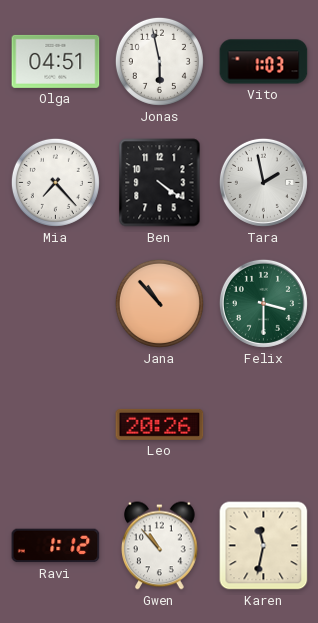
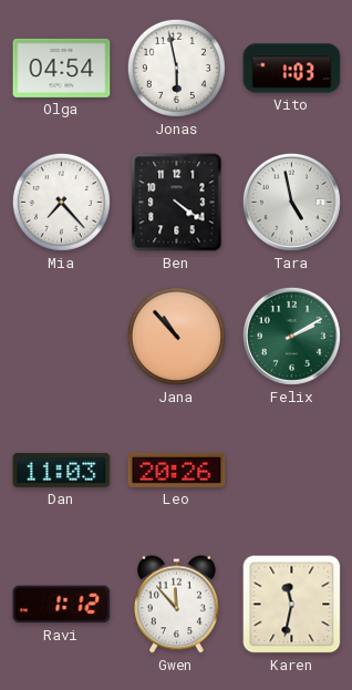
Olga: 04:51 -> 04:54 (62, 68)
Tara: 1:58 -> 4:58 (291, 202)
Felix: 3:30 -> 2:10 (291, 336)
Dan: none -> 11:03 (62, 470)
Gwen: 10:53 -> 11:53 (177, 605)
